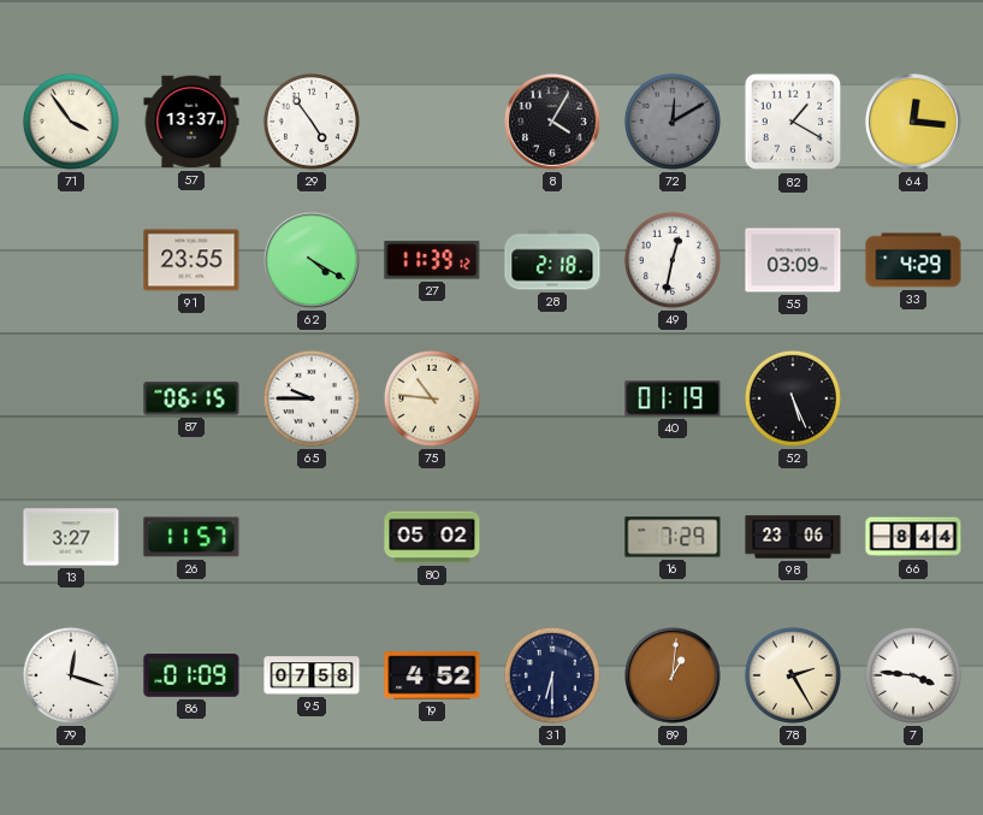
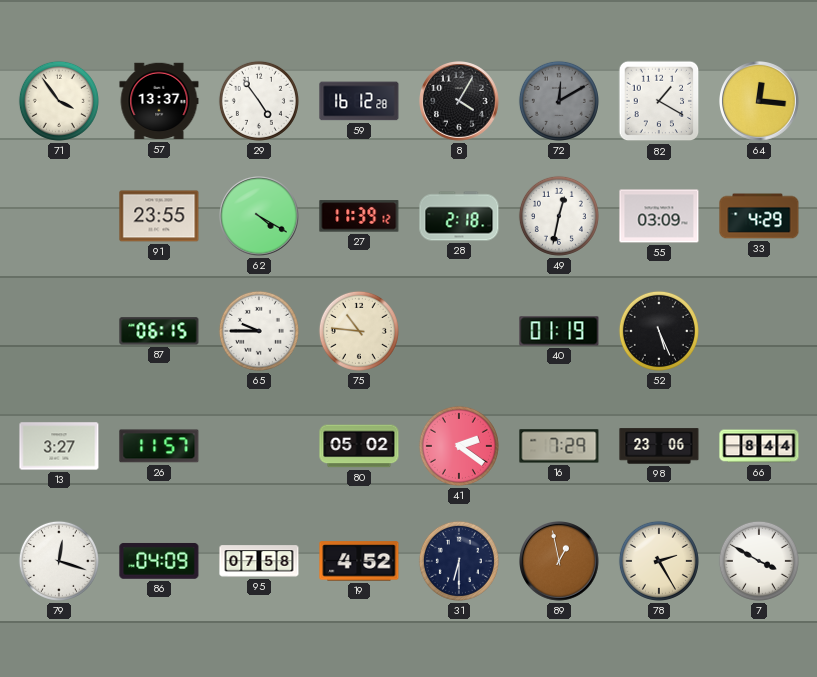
59: none -> 16:12 (359, 101)
41: none -> 2:21 (459, 446)
86: 01:09 -> 04:09 (159, 561)
89: 1:01 -> 12:58 (560, 562)
7: 3:46 -> 3:50 (759, 561)
